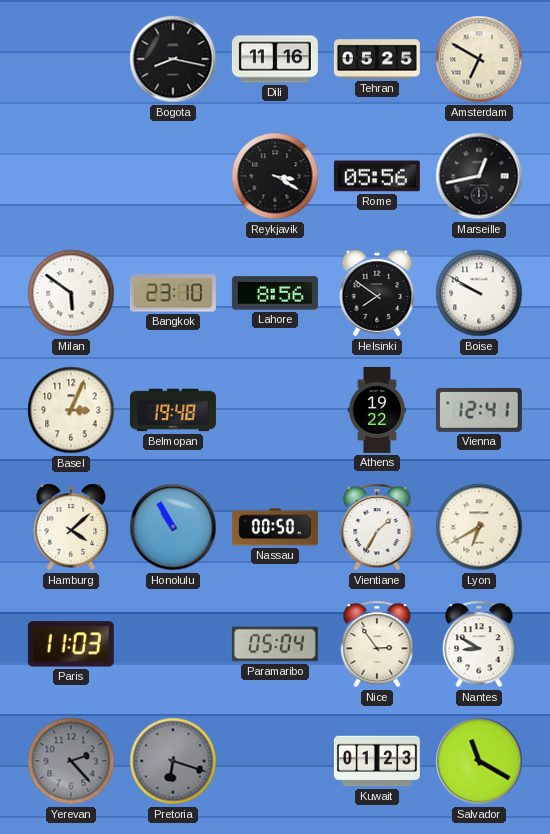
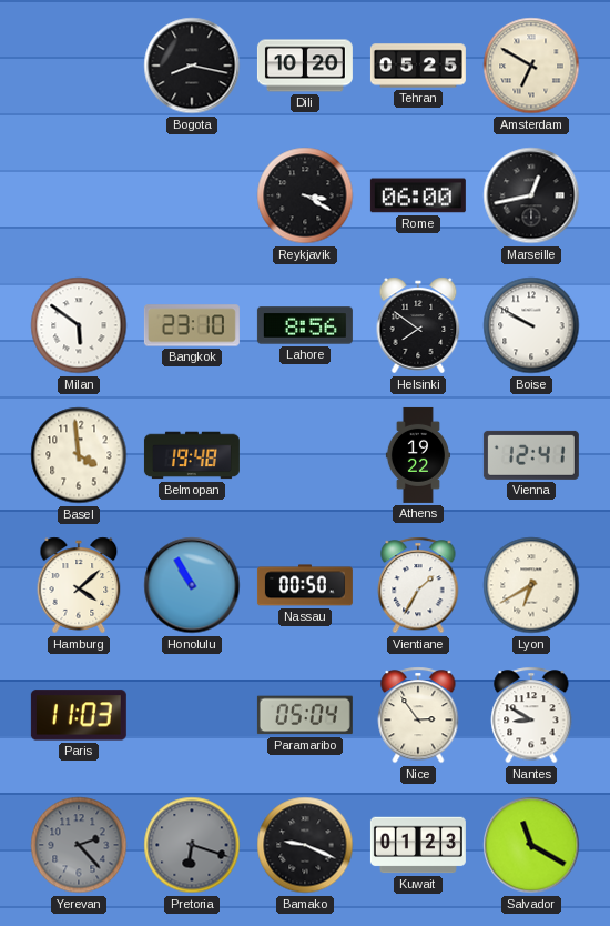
Dili: 11:16 -> 10:20 (305, 66)
Rome: 05:56 -> 06:00 (418, 195)
Basel: 3:04 -> 3:59 (79, 455)
Bamako: none -> 9:19 (305, 845)
